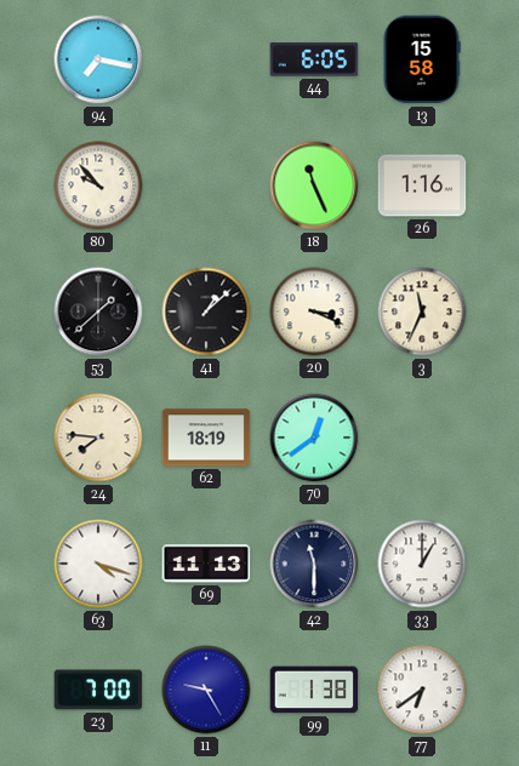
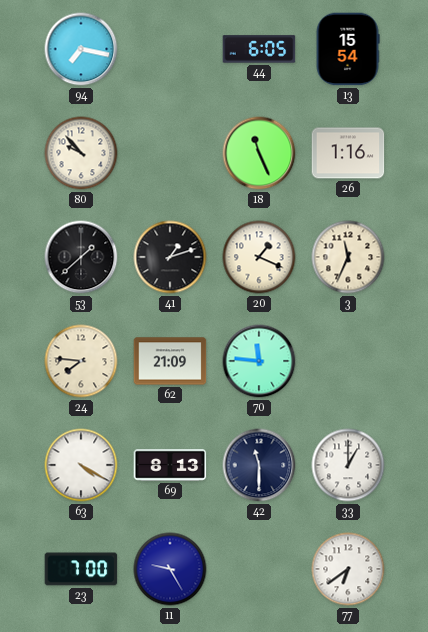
13: 15:58 -> 15:54 (348, 49)
41: 1:08 -> 1:12 (170, 257)
20: 3:19 -> 1:19 (259, 257)
62: 18:19 -> 21:09 (170, 361)
70: 12:39 -> 11:46 (259, 361)
63: 4:18 -> 4:20 (81, 465)
69: 11:13 -> 8:13 (170, 466)
99: 1:38 -> none (314, 690)
